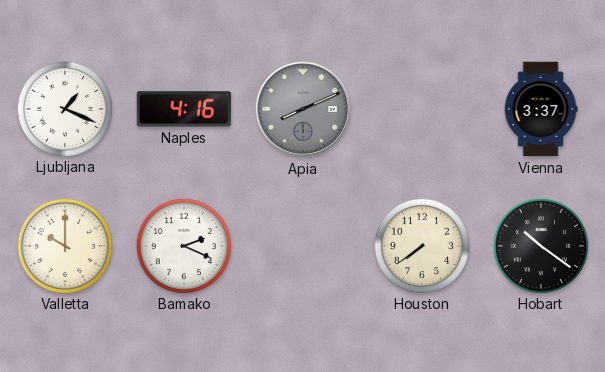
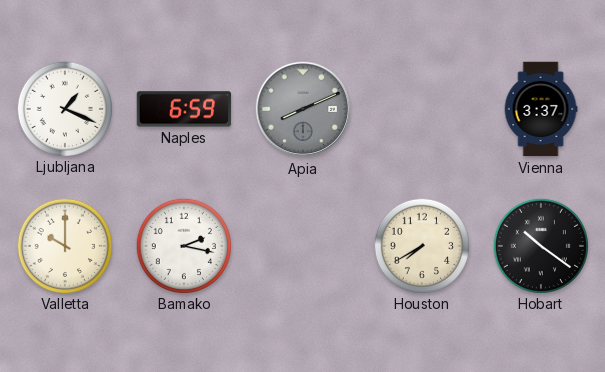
Naples: 4:16 -> 6:59 (184, 109)
Bamako: 2:19 -> 2:17 (183, 245)
Houston: 7:39 -> 7:40 (421, 245)
